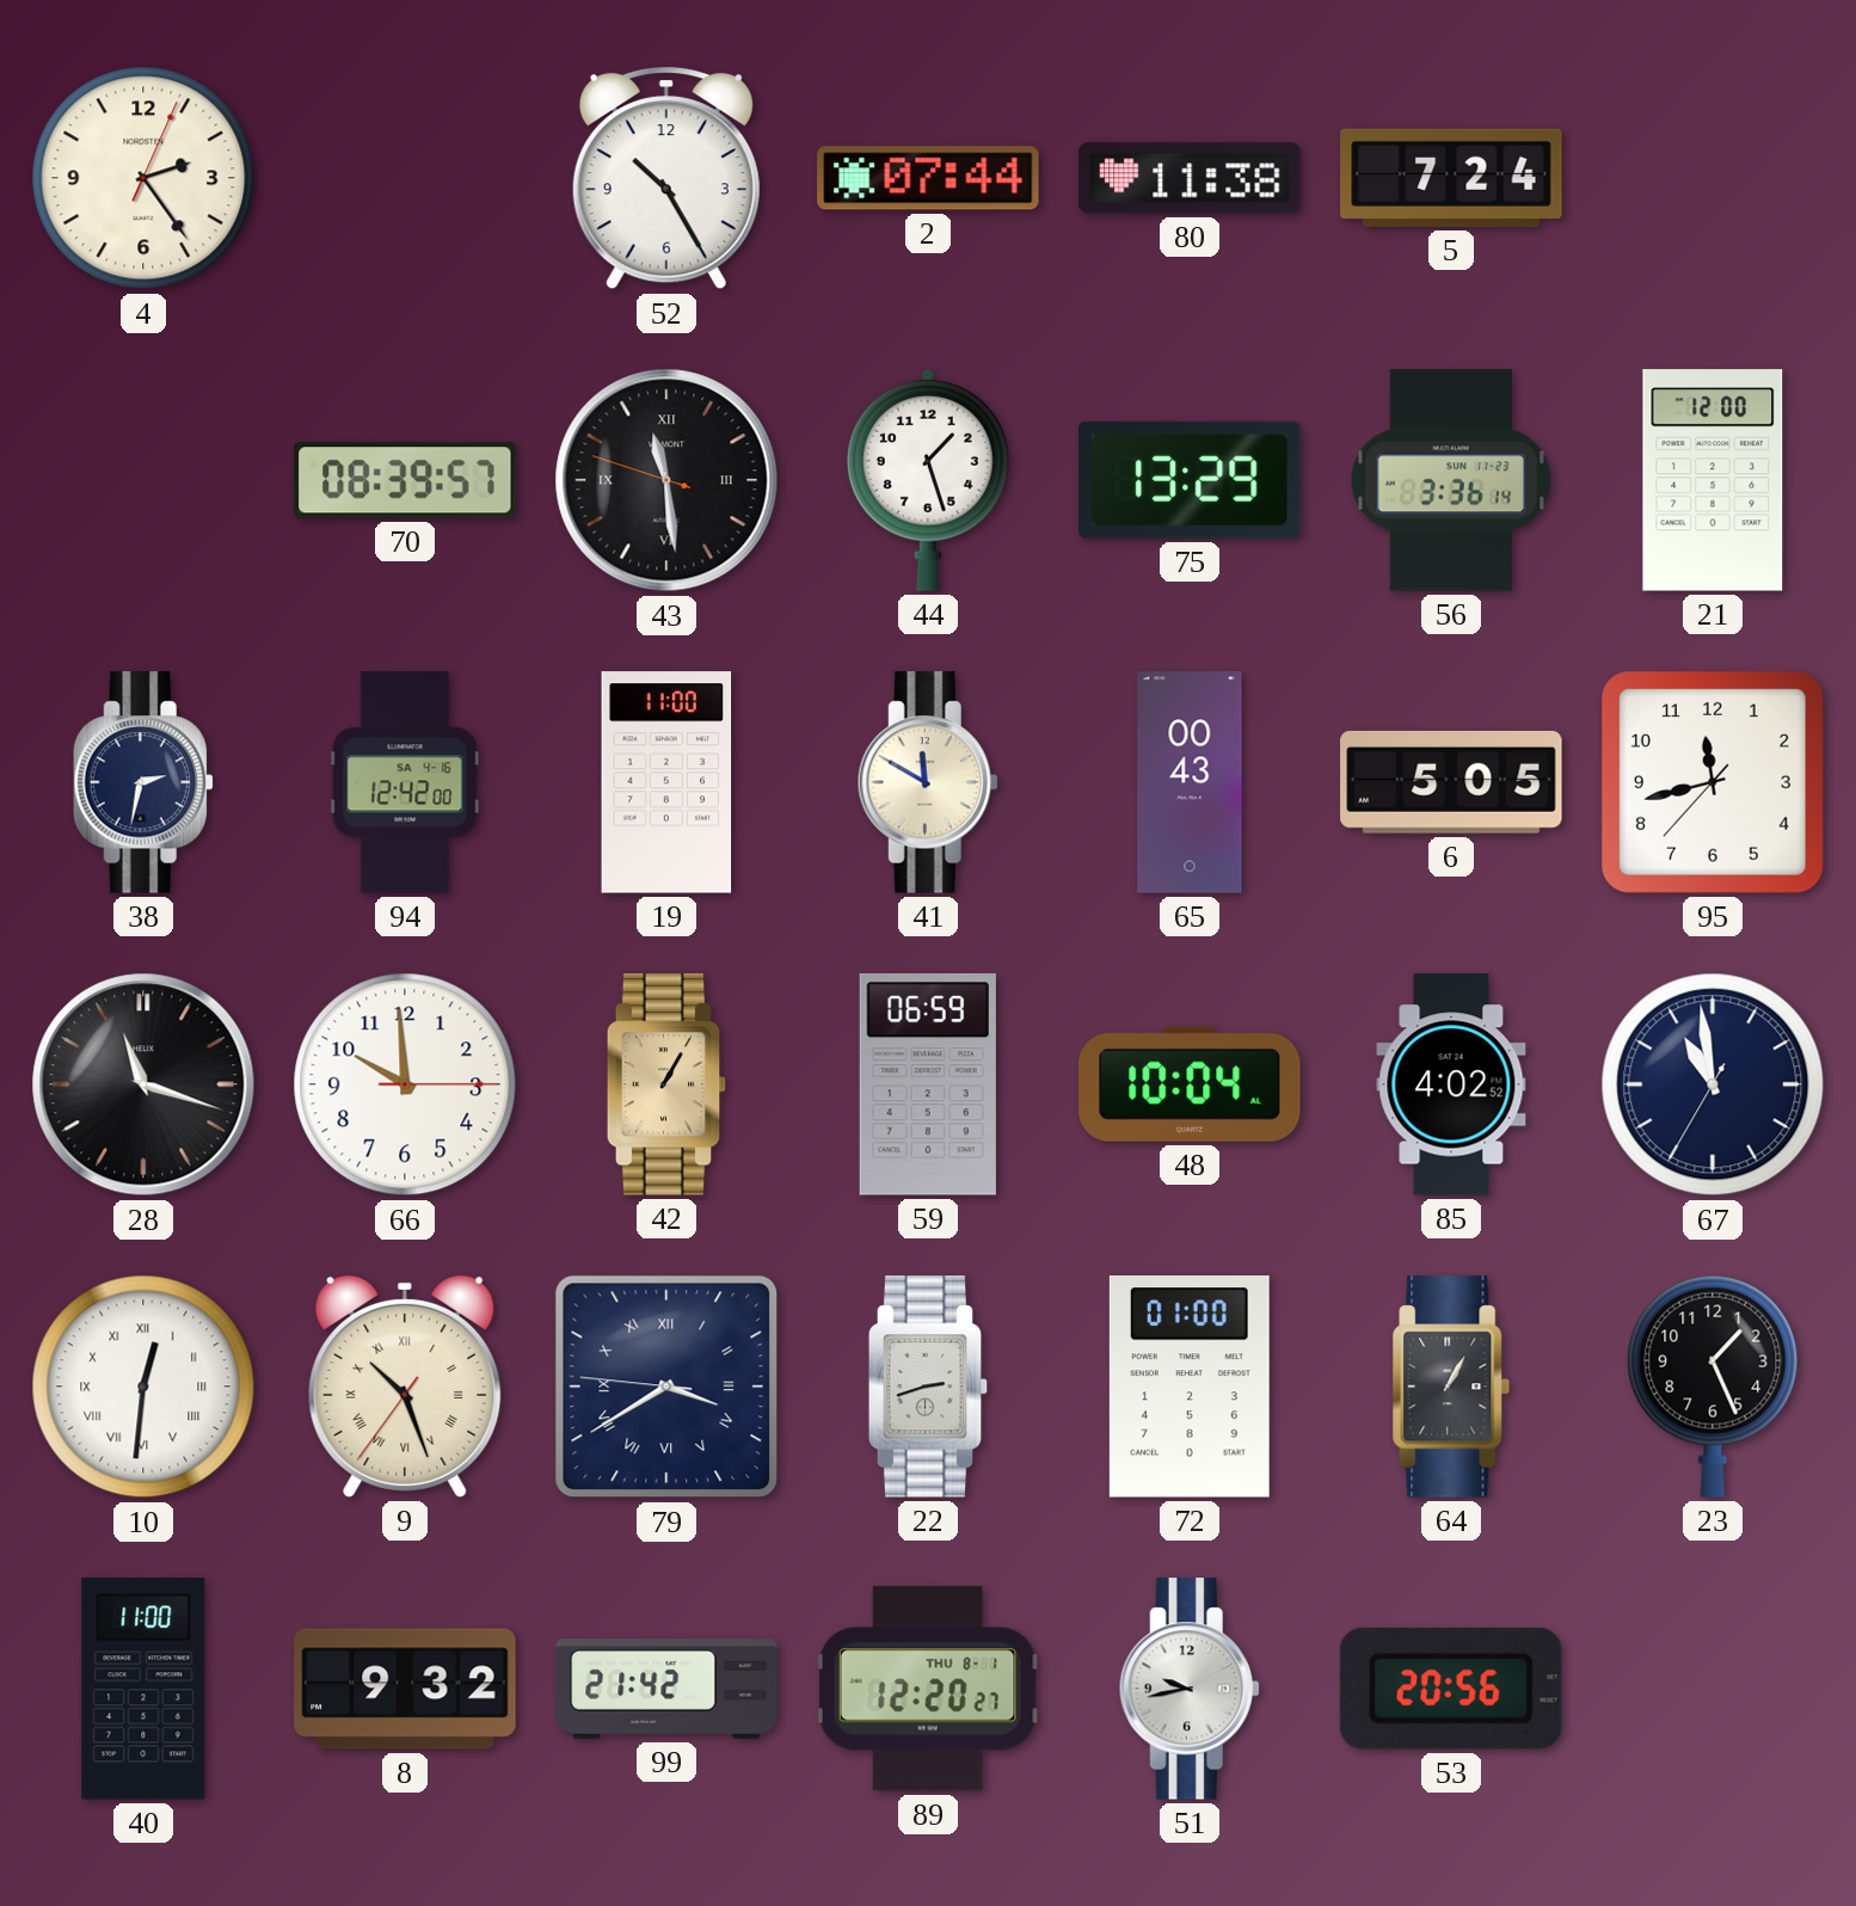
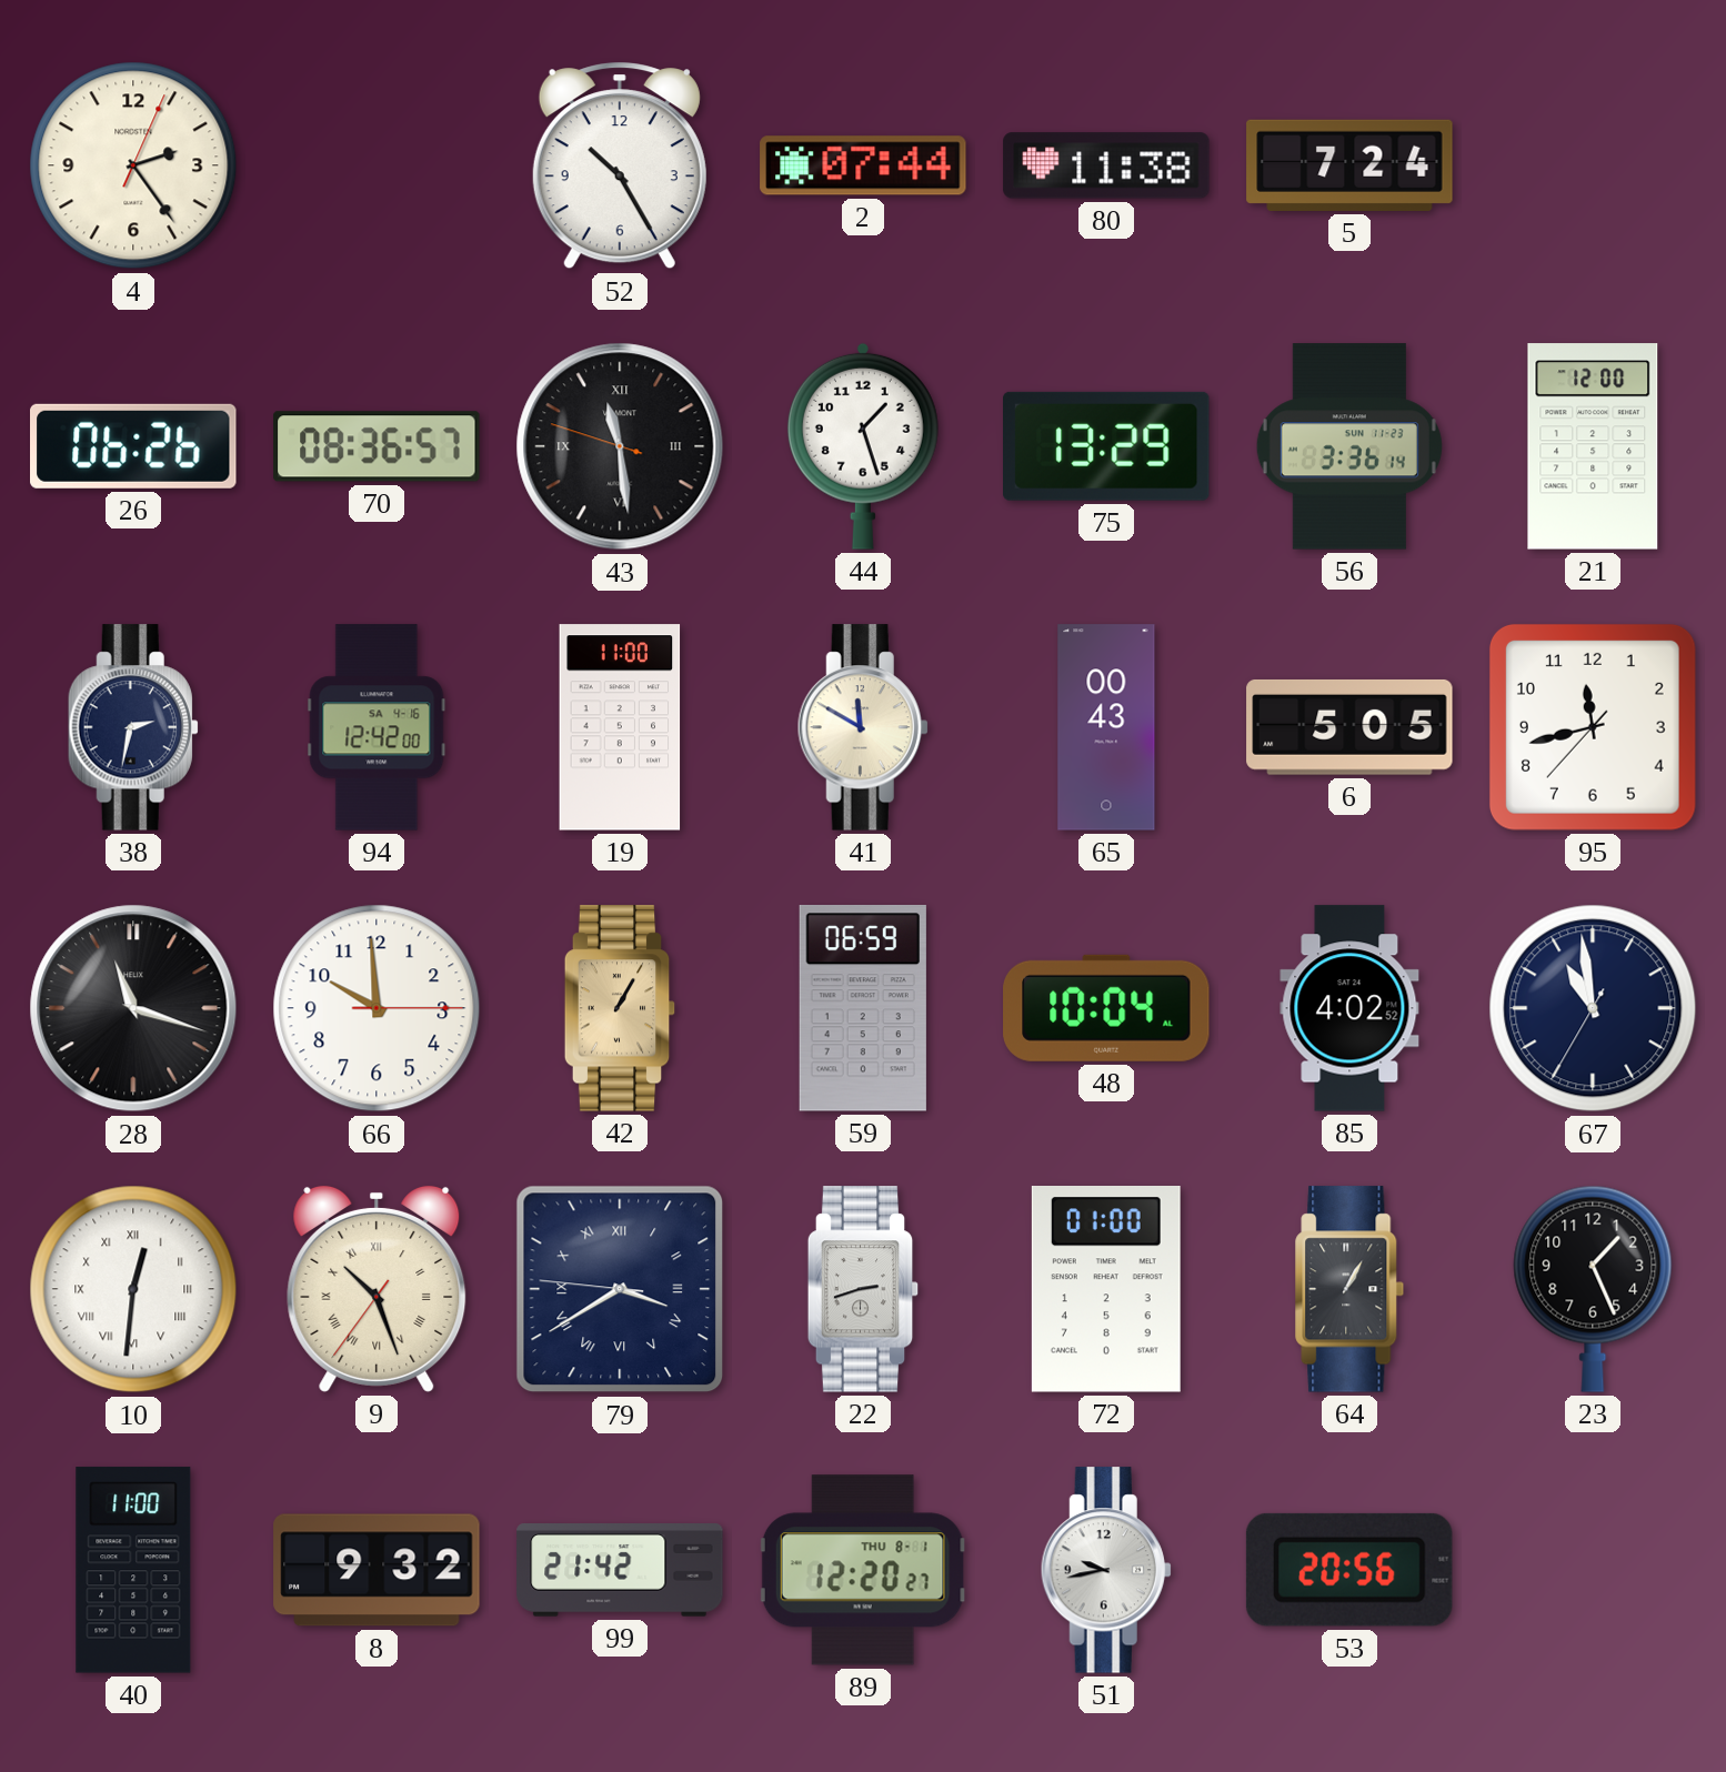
26: none -> 06:26 (134, 446)
70: 08:39 -> 08:36 (377, 446)
